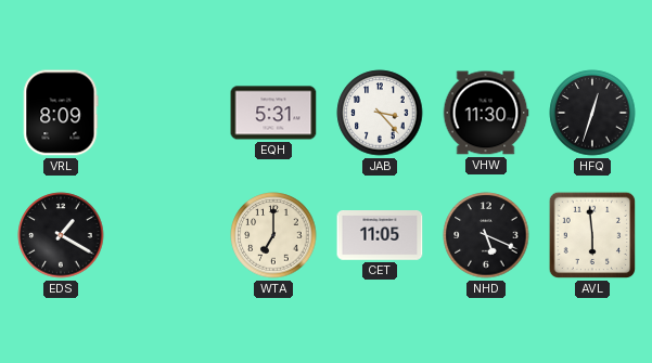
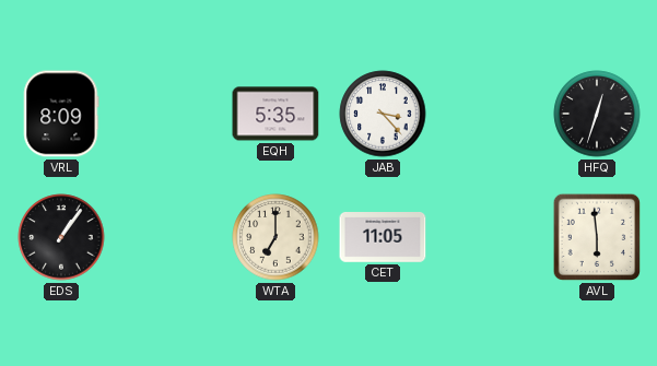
EQH: 5:31 -> 5:35 (275, 114)
VHW: 11:30 -> none (486, 113)
EDS: 1:20 -> 1:06 (61, 237)
NHD: 5:19 -> none (486, 235)
